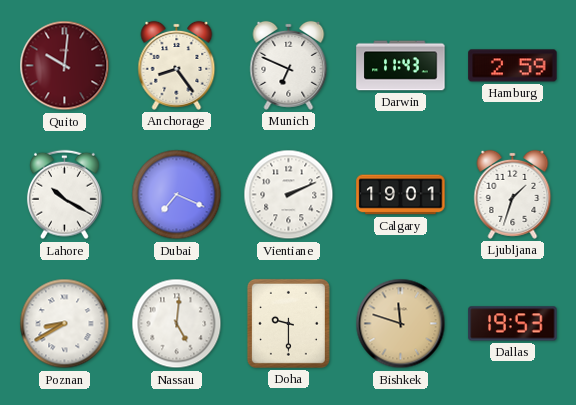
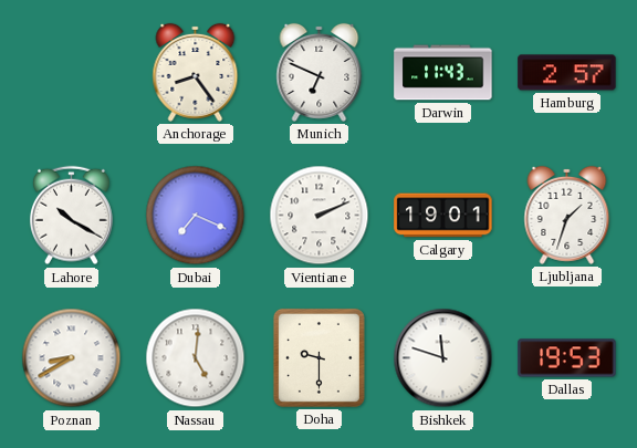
Quito: 10:01 -> none (65, 66)
Hamburg: 2:59 -> 2:57 (567, 73)
Bishkek dial: champagne -> white (443, 358)
